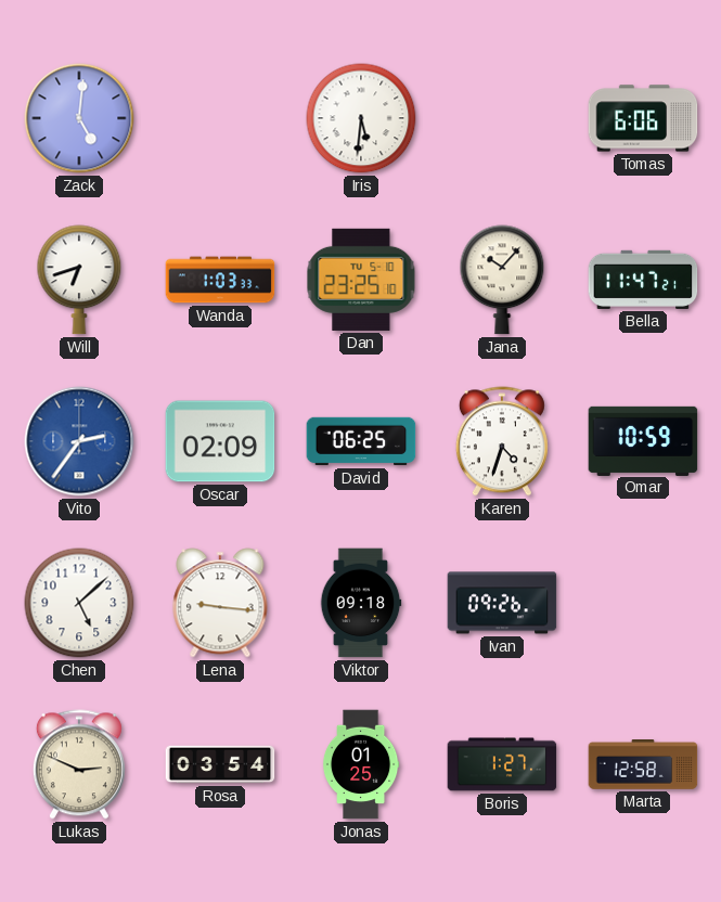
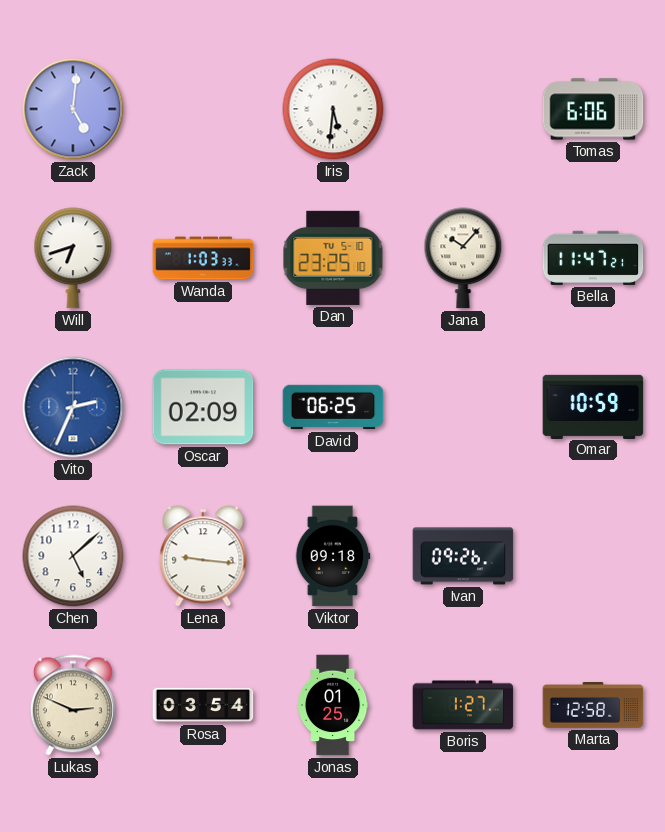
Vito: 2:36 -> 2:34 (73, 407)
Karen: 4:33 -> none (502, 441)
